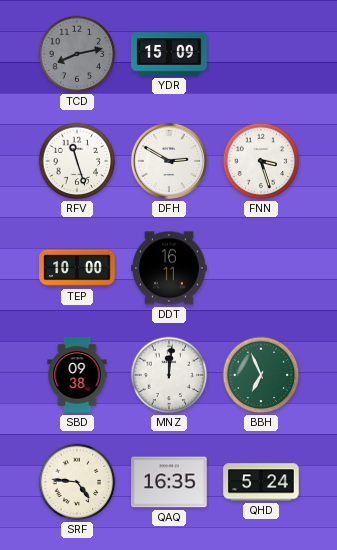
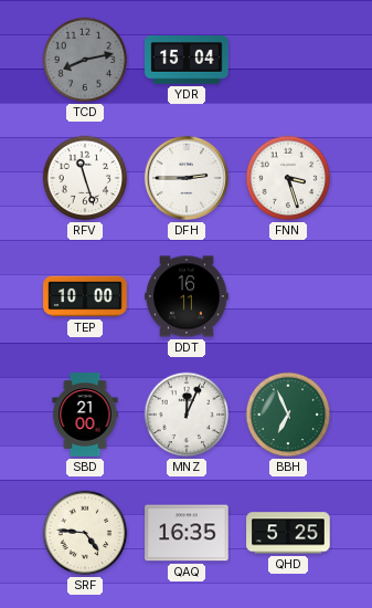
YDR: 15:09 -> 15:04 (187, 60)
DFH: 2:50 -> 2:45 (187, 178)
SBD: 09:38 -> 21:00 (85, 415)
MNZ: 12:01 -> 12:04 (187, 415)
QHD: 5:24 -> 5:25 (288, 533)
